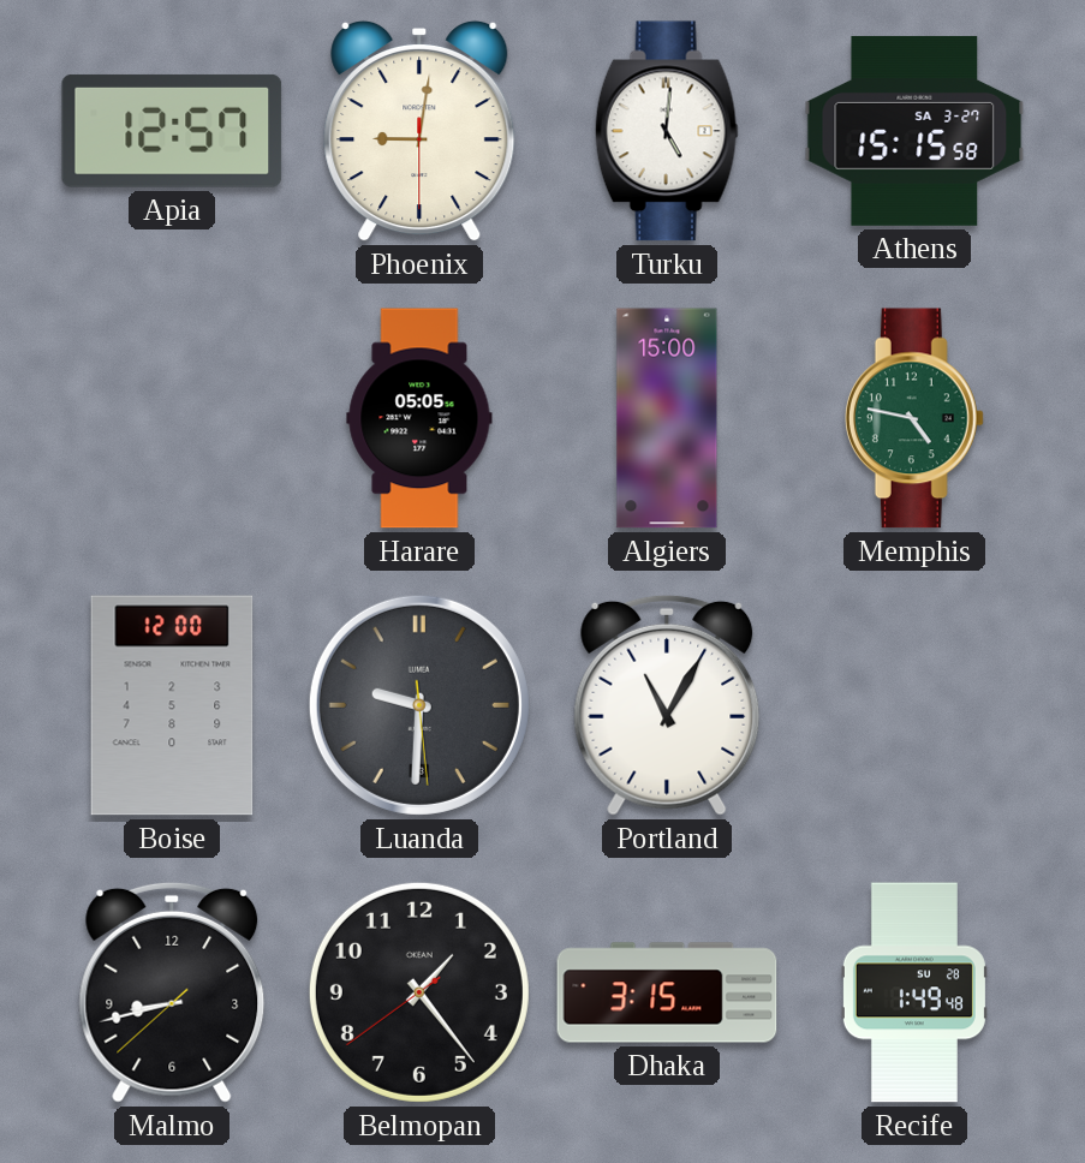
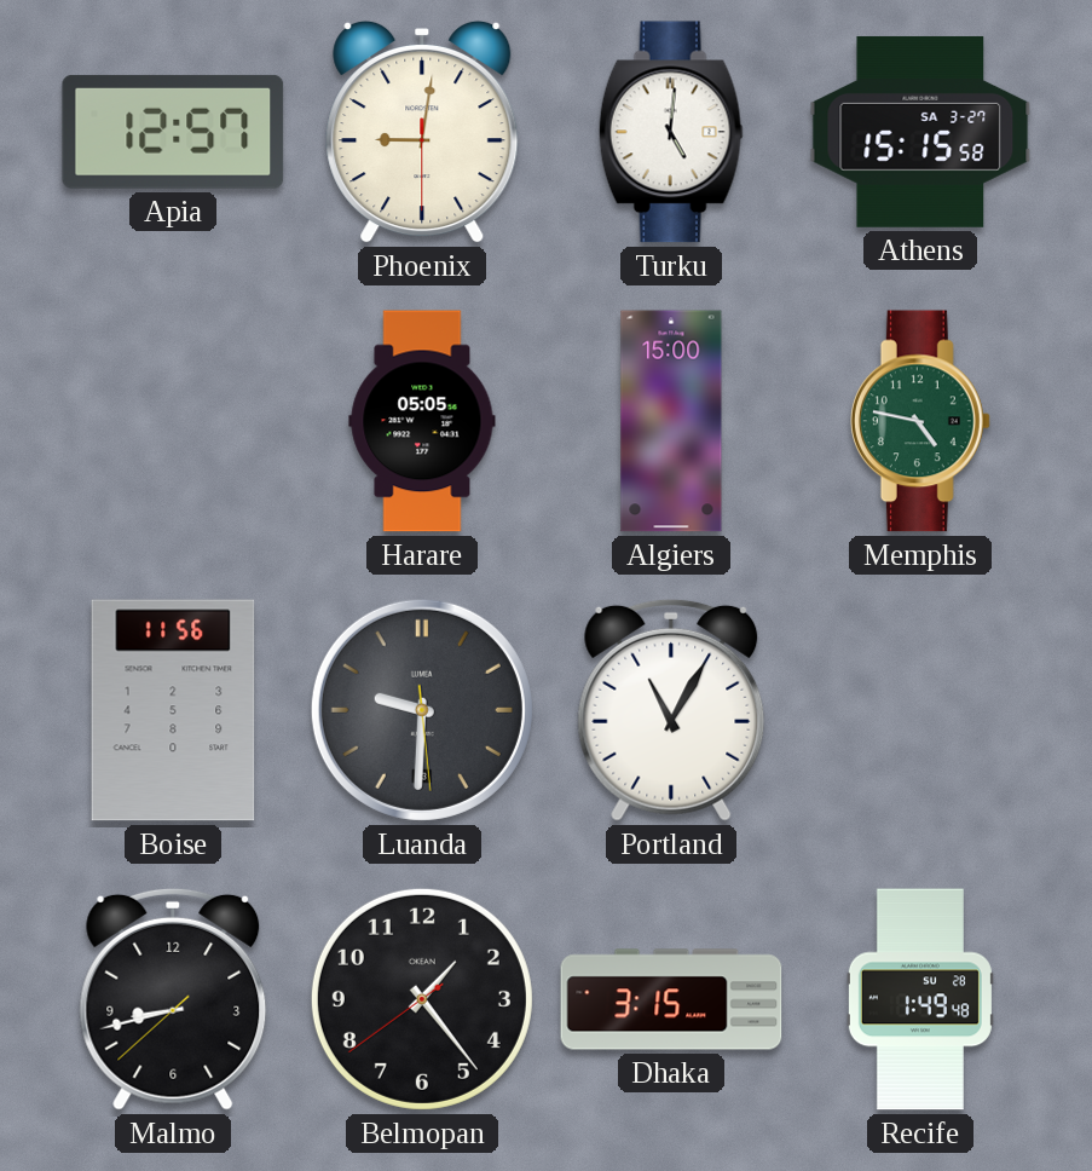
Boise: 12:00 -> 11:56 (173, 710)
